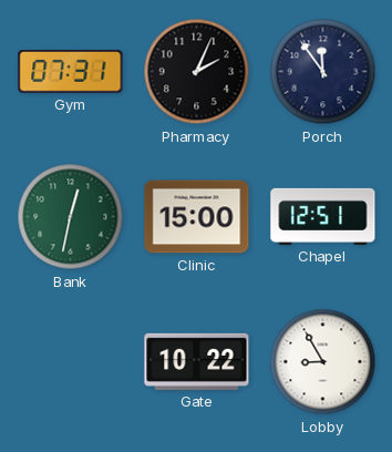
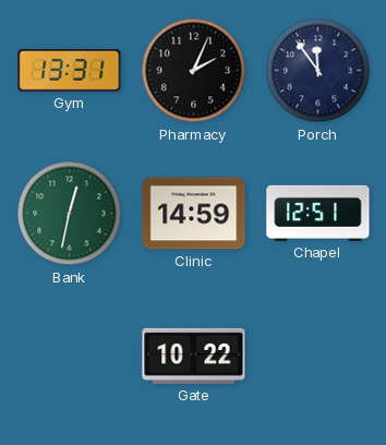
Gym: 07:31 -> 13:31 (70, 71)
Clinic: 15:00 -> 14:59 (194, 214)
Lobby: 8:55 -> none (323, 362)
